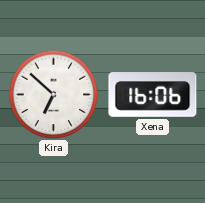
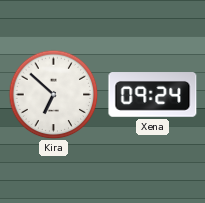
Xena: 16:06 -> 09:24 (153, 95)
